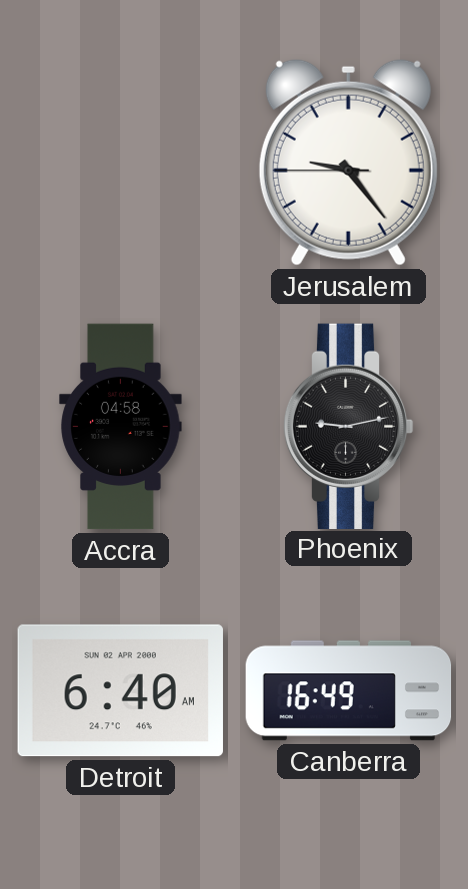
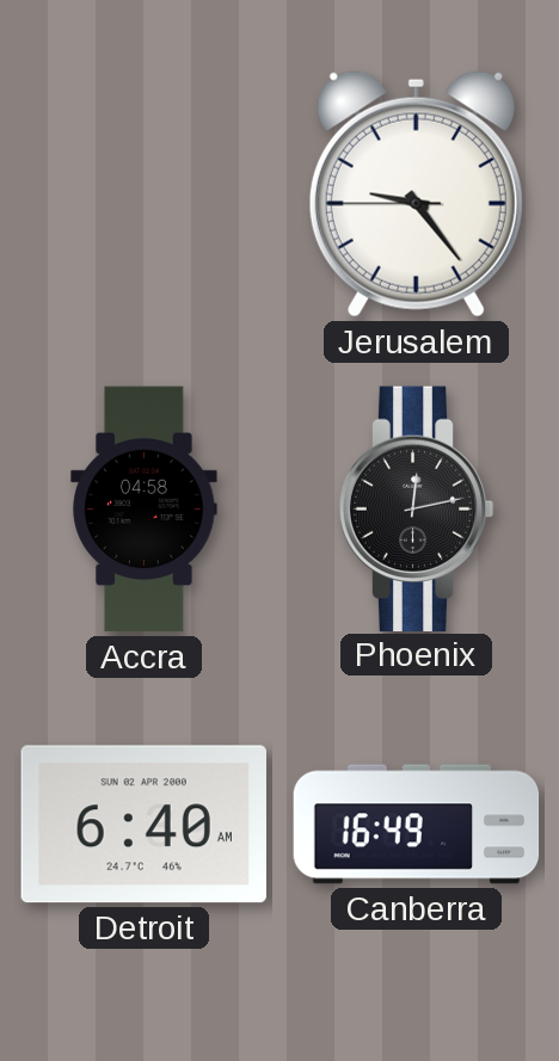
Phoenix: 9:13 -> 12:13 (416, 508)
